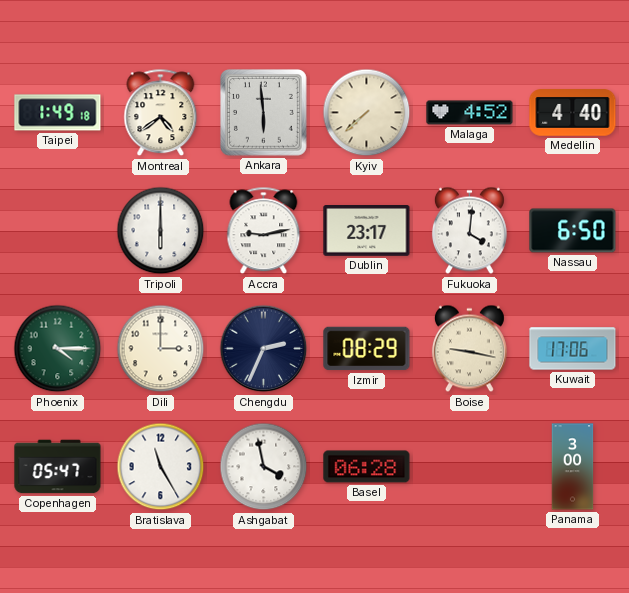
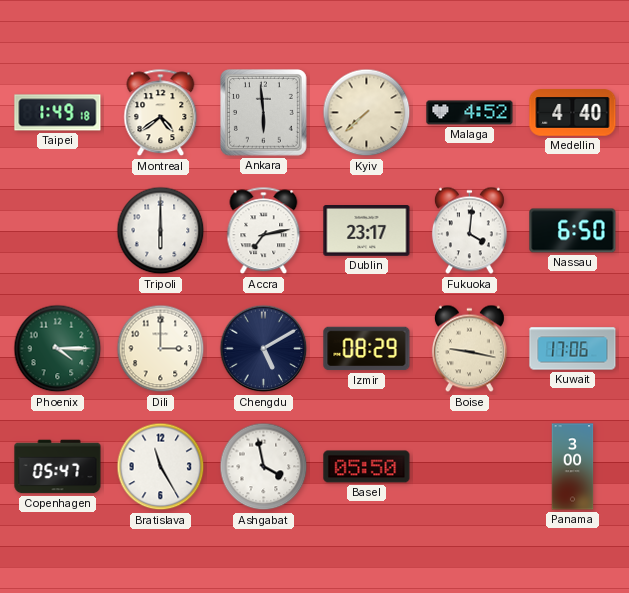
Accra: 9:13 -> 7:13 (264, 231)
Chengdu: 2:34 -> 5:10 (264, 349)
Basel: 06:28 -> 05:50 (367, 467)
